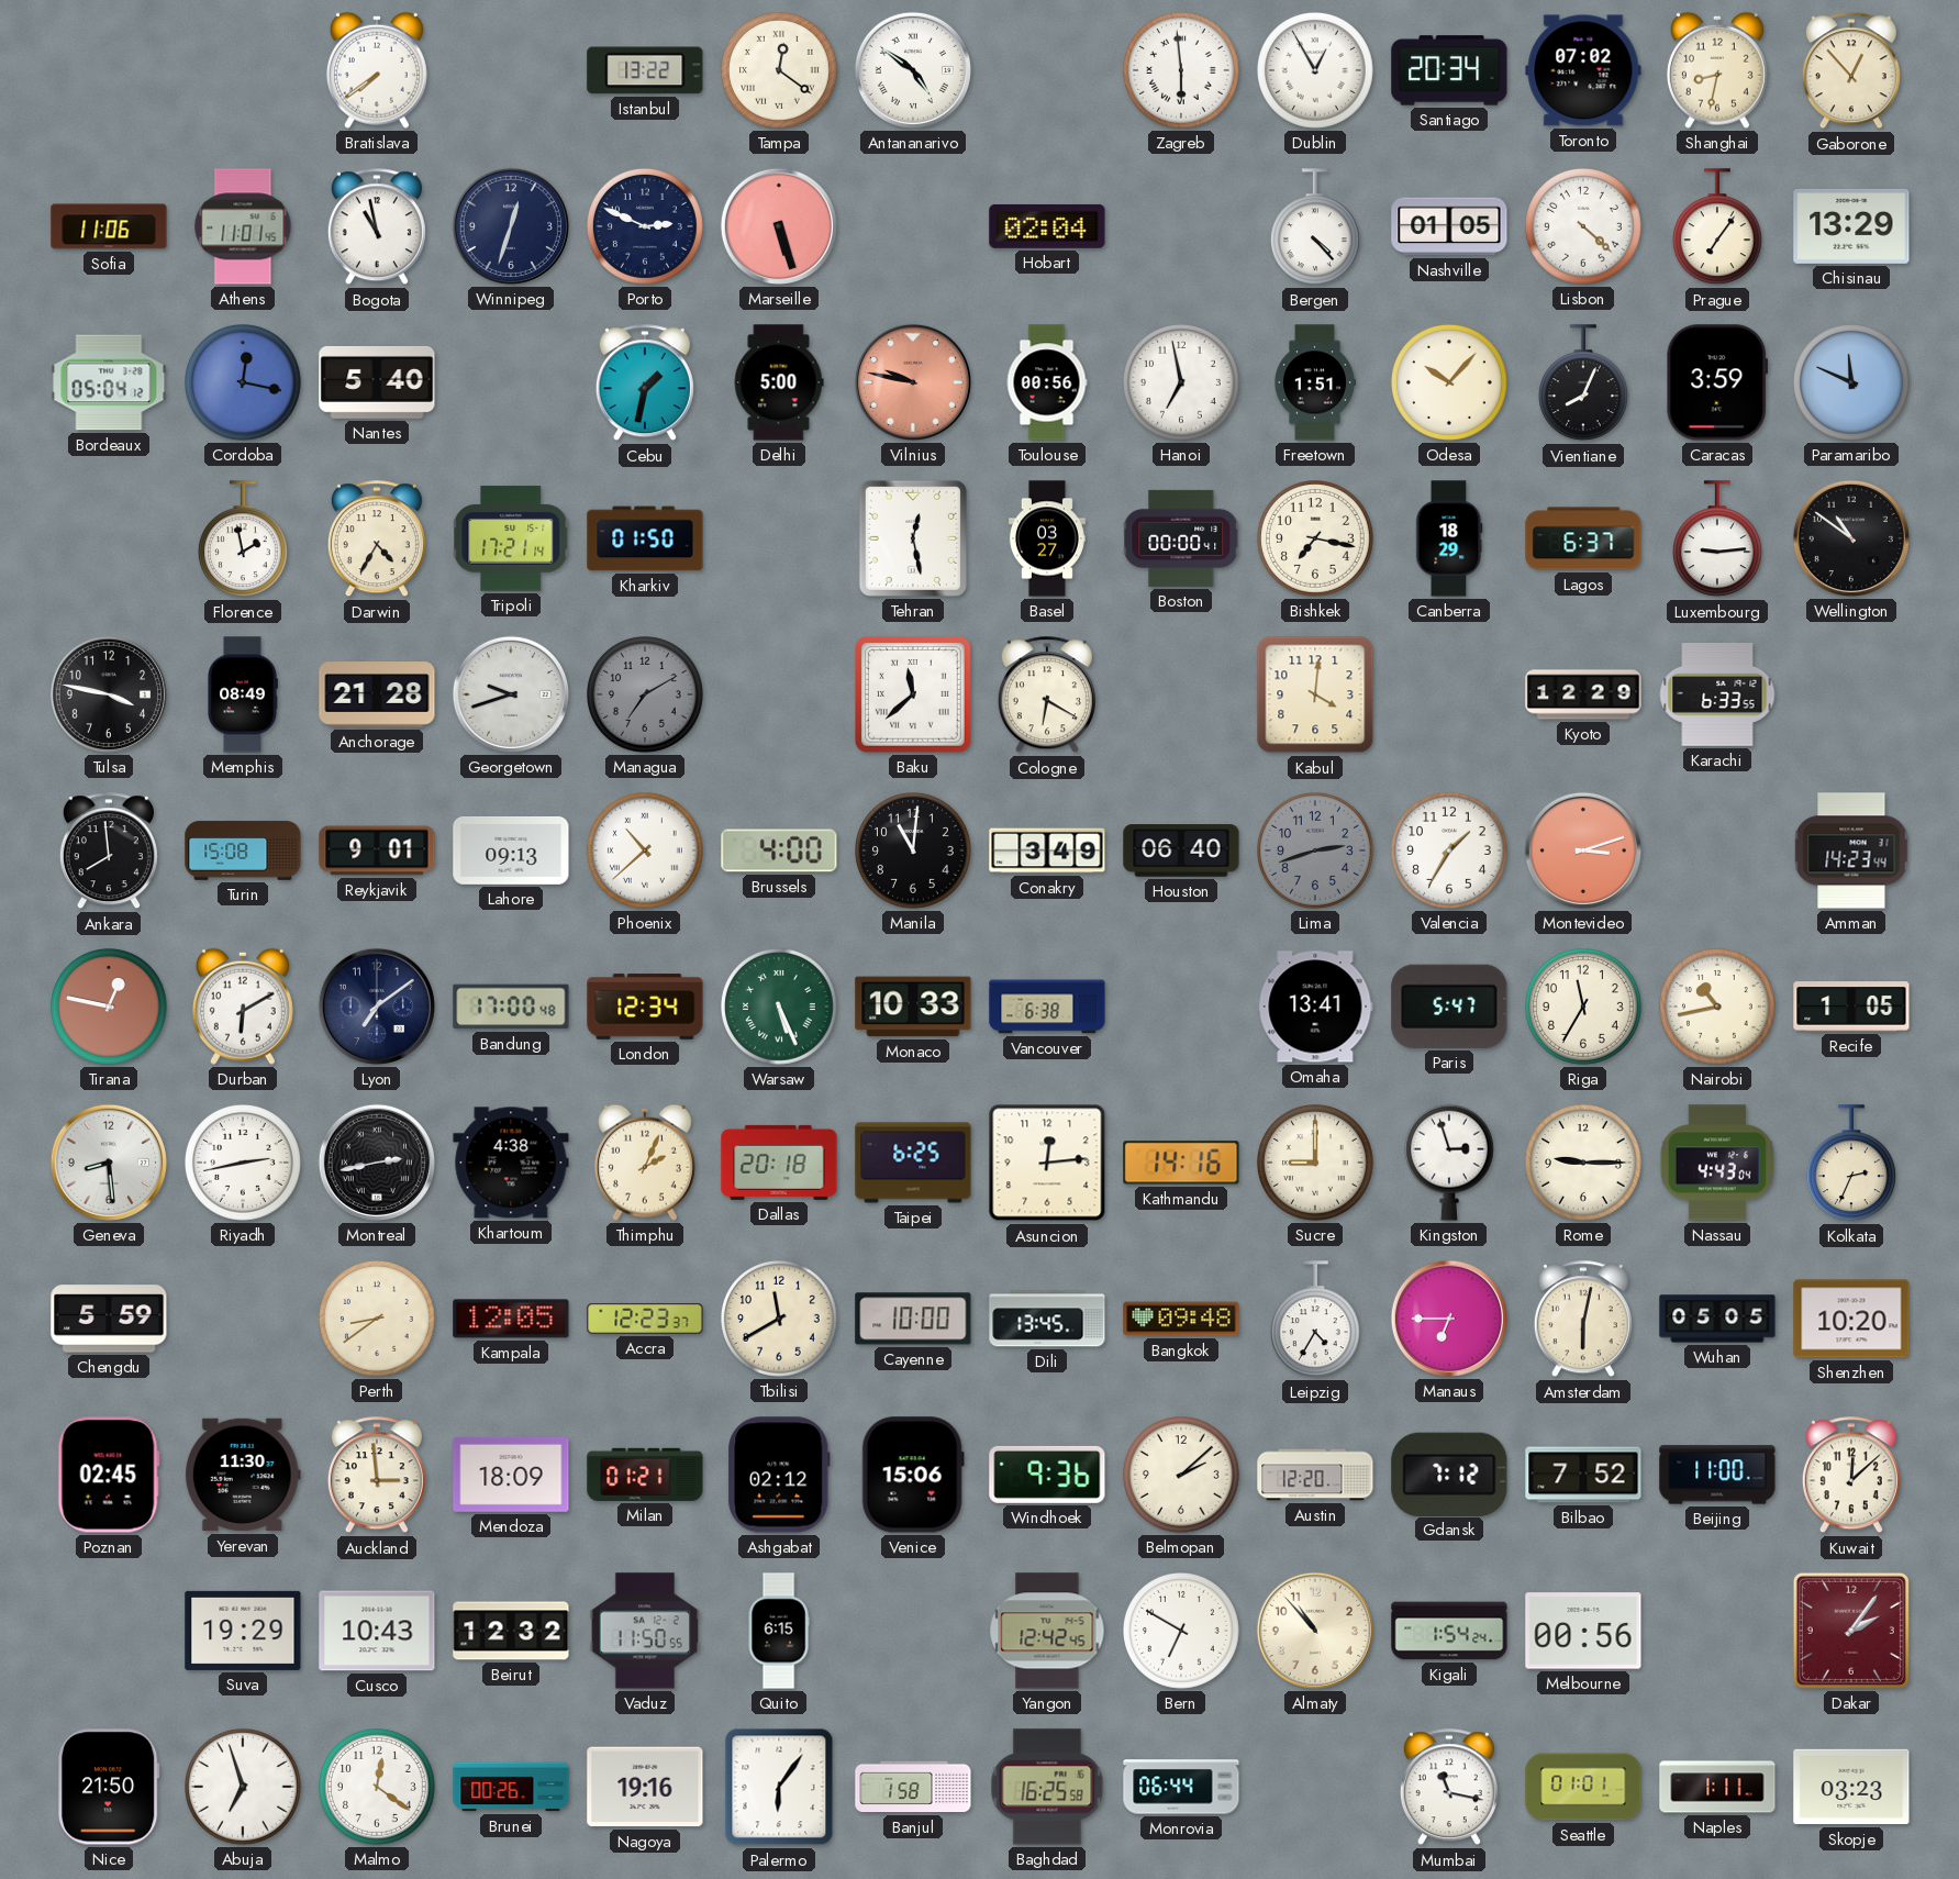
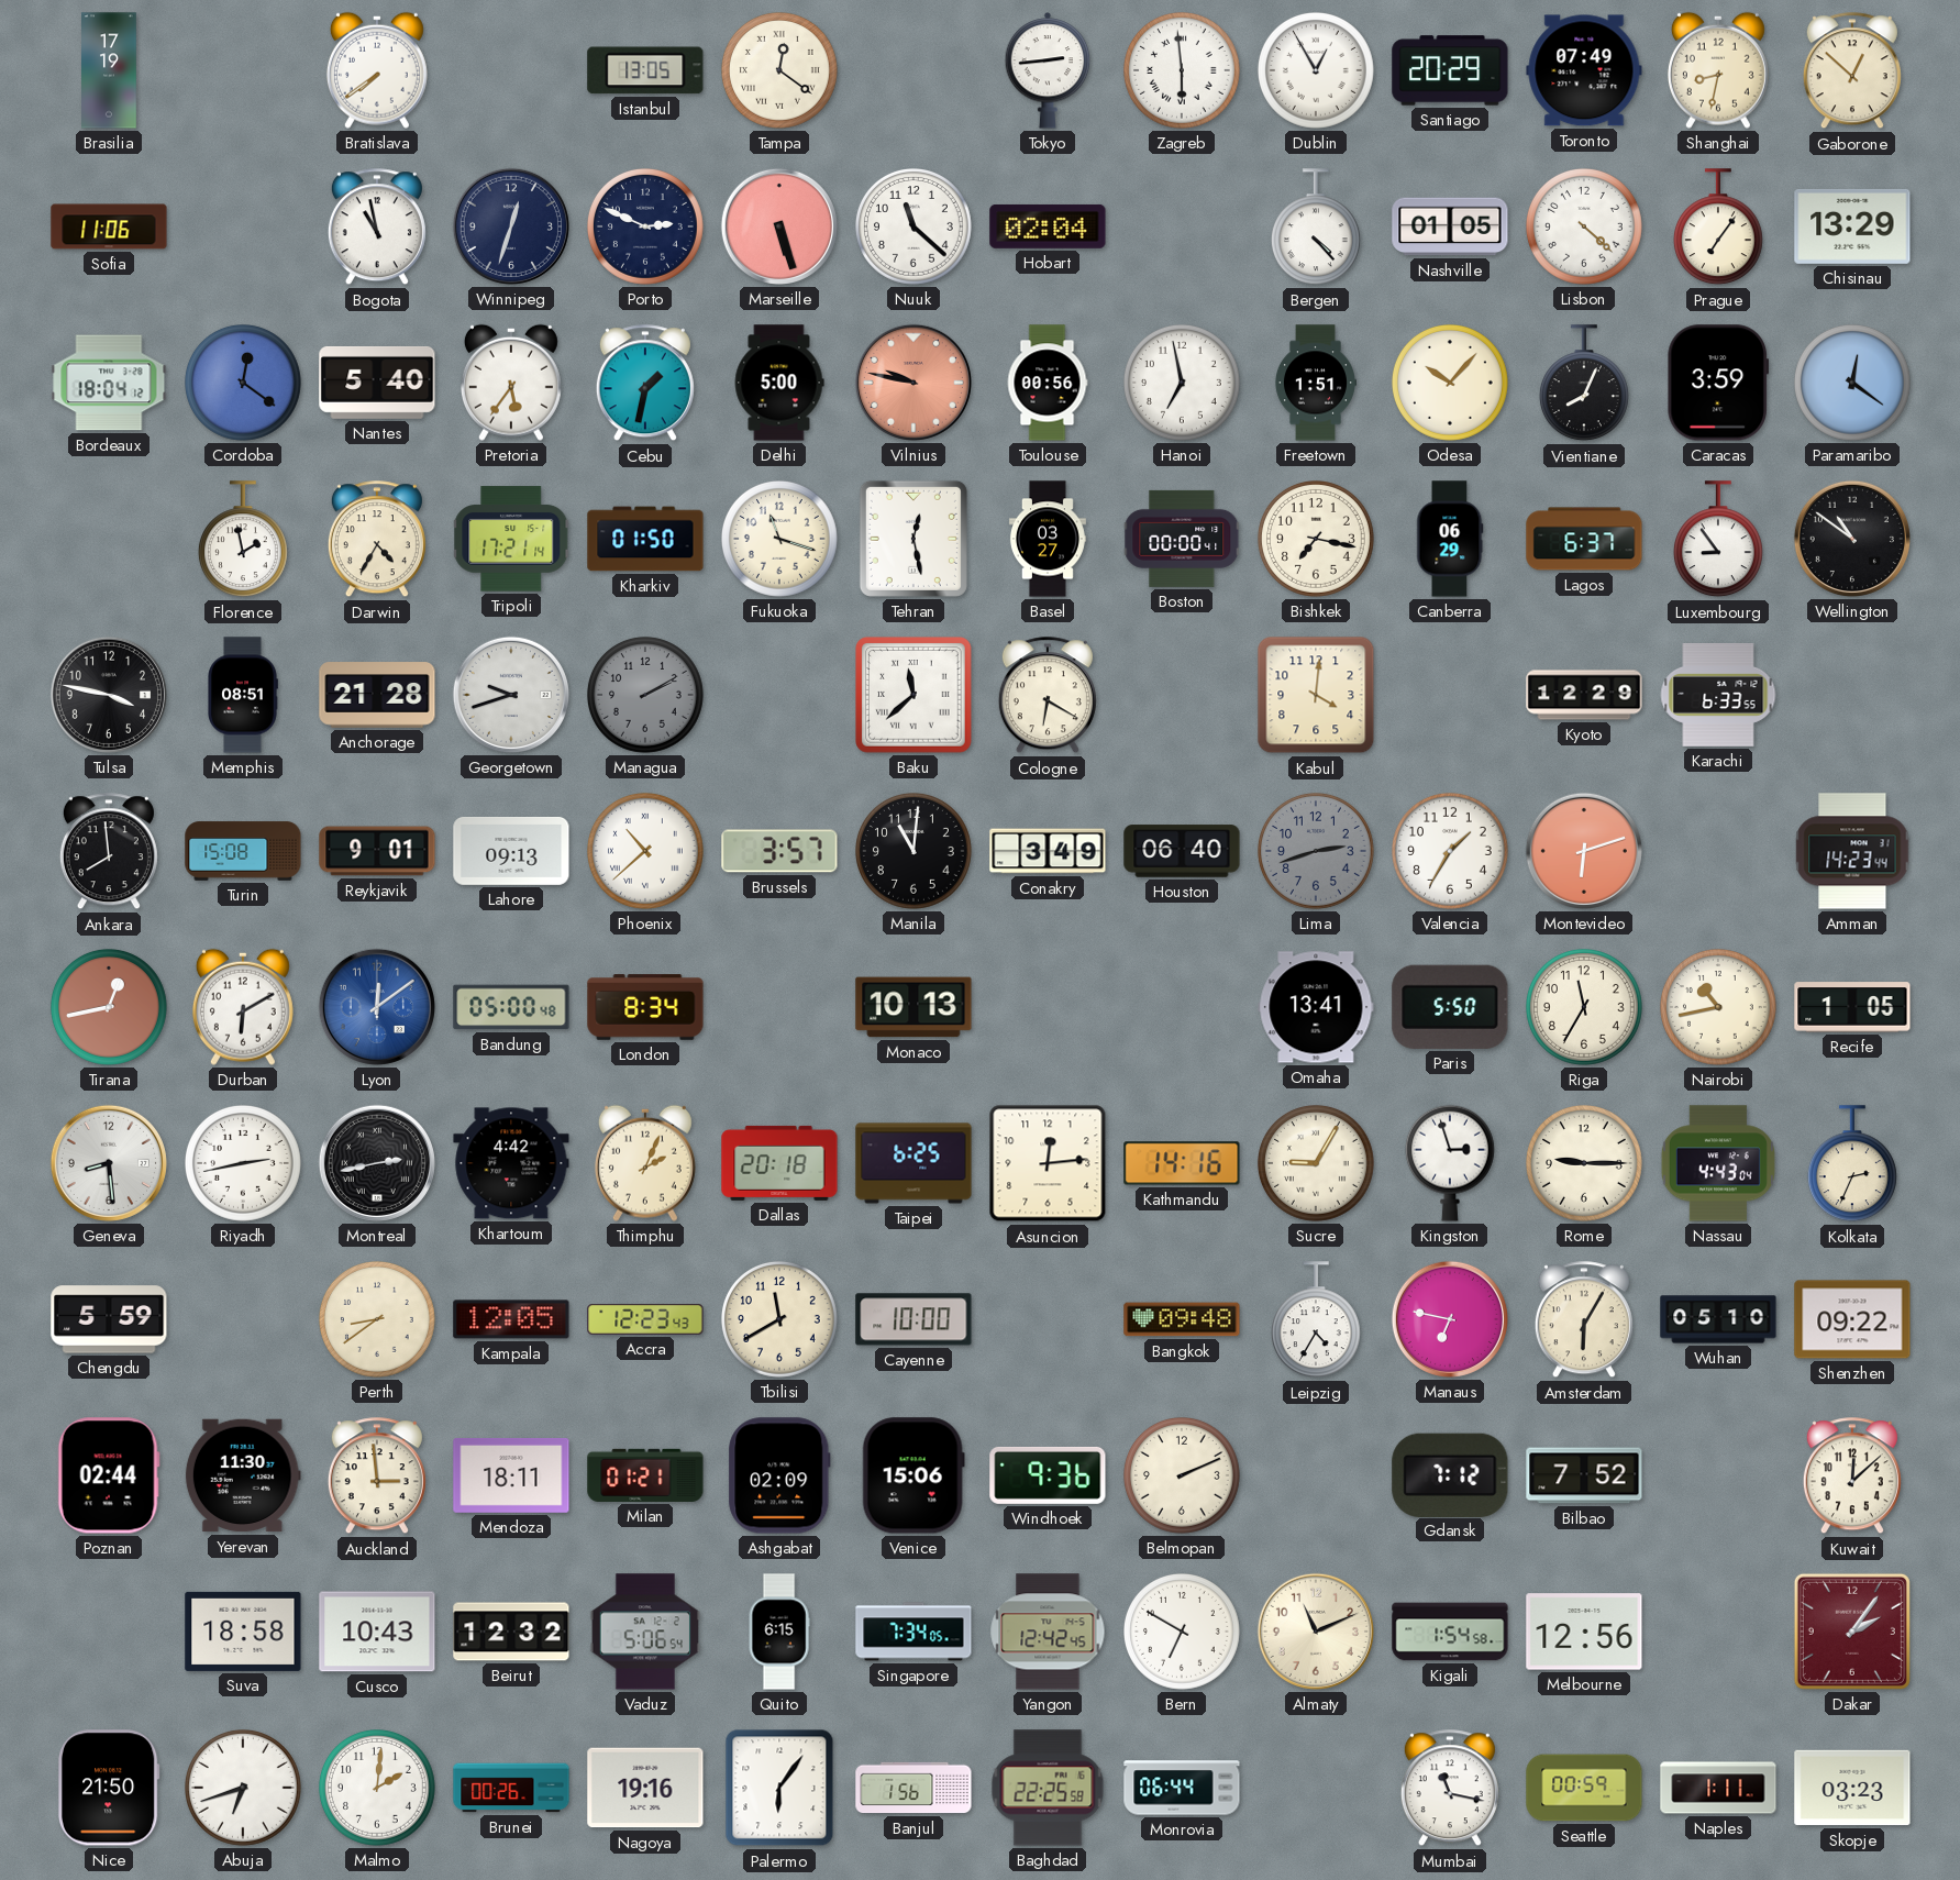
Brasilia: none -> 17:19 (109, 70)
Istanbul: 13:22 -> 13:05 (645, 70)
Antananarivo: 4:51 -> none (913, 70)
Tokyo: none -> 2:44 (1048, 70)
Santiago: 20:34 -> 20:29 (1450, 70)
Toronto: 07:02 -> 07:49 (1584, 70)
Gaborone: 12:53 -> 12:52 (1852, 71)
Athens: 11:01 -> none (243, 226)
Nuuk: none -> 11:22 (915, 228)
Bordeaux: 05:04 -> 18:04 (109, 383)
Cordoba: 12:17 -> 12:21 (244, 384)
Pretoria: none -> 5:36 (511, 383)
Paramaribo: 11:49 -> 12:21 (1853, 384)
Fukuoka: none -> 11:18 (780, 540)
Canberra: 18:29 -> 06:29 (1450, 539)
Luxembourg: 9:14 -> 8:54 (1718, 540)
Memphis: 08:49 -> 08:51 (243, 695)
Managua: 7:10 -> 2:10 (646, 696)
Brussels: 4:00 -> 3:57 (779, 851)
Montevideo: 3:12 -> 6:12 (1584, 851)
Tirana: 12:47 -> 12:43 (110, 1008)
Lyon: 7:09 -> 12:09 (377, 1007)
Lyon dial: navy -> blue (377, 1007)
Bandung: 17:00 -> 05:00 (511, 1007)
London: 12:34 -> 8:34 (645, 1007)
Warsaw: 5:26 -> none (780, 1008)
Monaco: 10:33 -> 10:13 (913, 1007)
Vancouver: 6:38 -> none (1047, 1007)
Paris: 5:47 -> 5:50 (1450, 1007)
Khartoum: 4:38 -> 4:42 (511, 1163)
Sucre: 9:00 -> 9:05 (1317, 1164)
Accra: 12:23:37 -> 12:23:43 (645, 1319)
Dili: 13:45 -> none (1047, 1319)
Manaus: 6:45 -> 6:47 (1450, 1319)
Amsterdam: 6:02 -> 6:05 (1584, 1320)
Wuhan: 05:05 -> 05:10 (1718, 1319)
Shenzhen: 10:20 -> 09:22 (1852, 1319)
Poznan: 02:45 -> 02:44 (109, 1475)
Mendoza: 18:09 -> 18:11 (511, 1475)
Ashgabat: 02:12 -> 02:09 (779, 1475)
Belmopan: 2:08 -> 2:11 (1183, 1477)
Austin: 12:20 -> none (1315, 1475)
Beijing: 11:00 -> none (1717, 1475)
Suva: 19:29 -> 18:58 (243, 1632)
Vaduz: 11:50 -> 5:06 (645, 1632)
Singapore: none -> 7:34 (913, 1632)
Almaty: 10:53 -> 11:11 (1316, 1632)
Kigali: 1:54:24 -> 1:54:58 (1450, 1632)
Melbourne: 00:56 -> 12:56 (1584, 1632)
Abuja: 6:57 -> 6:42 (244, 1789)
Malmo: 12:21 -> 2:01 (378, 1789)
Banjul: 1:58 -> 1:56 (913, 1788)
Baghdad: 16:25 -> 22:25 (1048, 1788)
Seattle: 01:01 -> 00:59 (1584, 1788)
